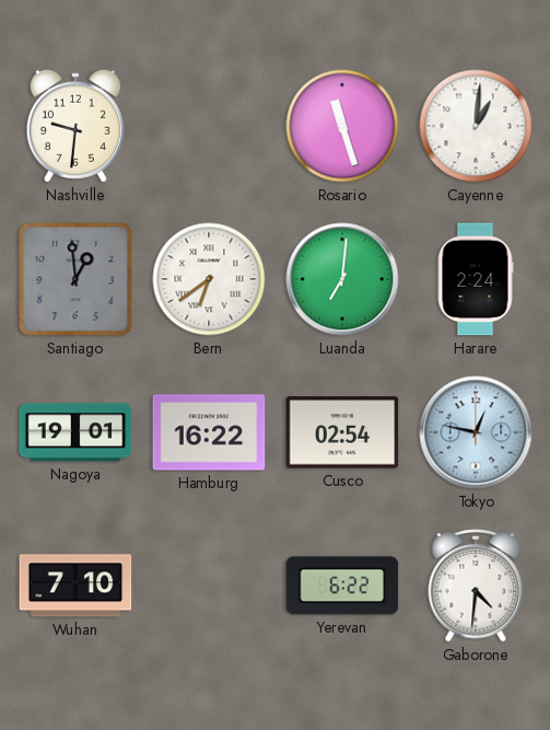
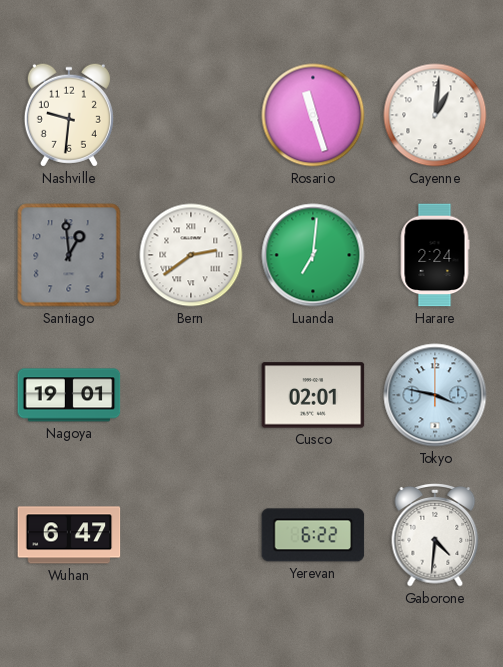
Bern: 6:39 -> 2:39 (191, 255)
Hamburg: 16:22 -> none (209, 432)
Cusco: 02:54 -> 02:01 (313, 395)
Tokyo: 12:47 -> 3:47 (435, 395)
Wuhan: 7:10 -> 6:47 (69, 535)
